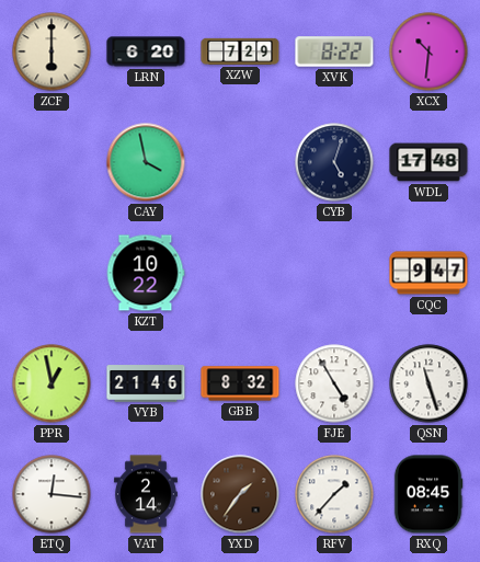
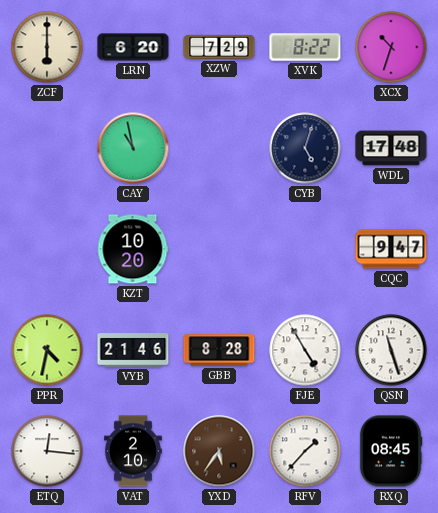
XCX: 10:31 -> 10:33 (391, 47)
CAY: 3:58 -> 10:58 (133, 148)
KZT: 10:22 -> 10:20 (133, 249)
PPR: 12:58 -> 4:32 (47, 350)
GBB: 8:32 -> 8:28 (219, 350)
VAT: 2:14 -> 2:10 (133, 451)
YXD: 1:36 -> 5:36 (219, 451)
